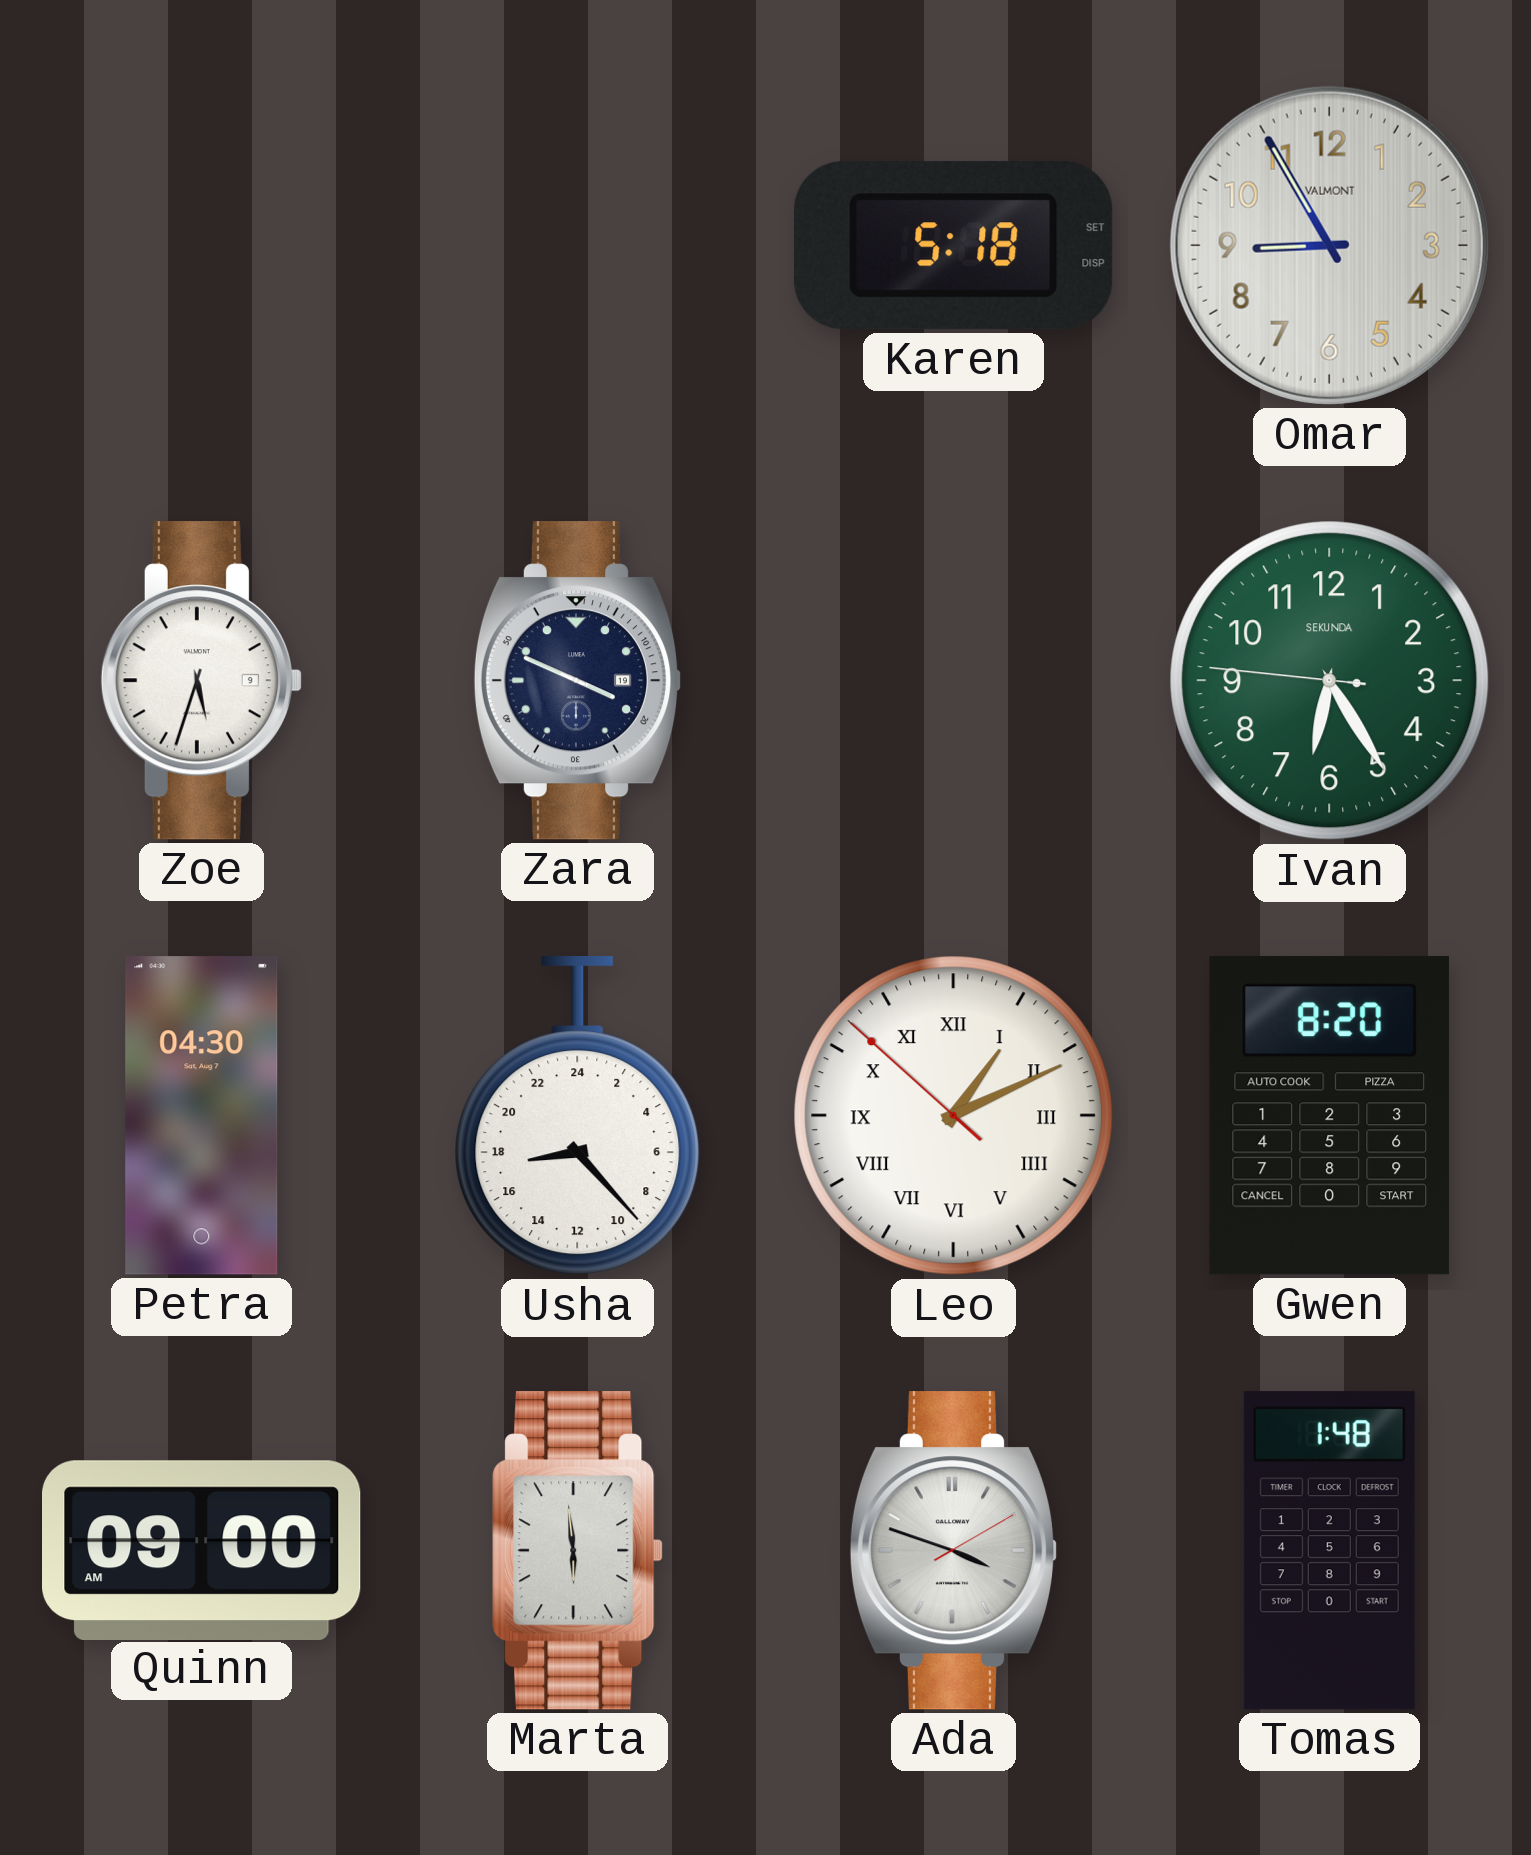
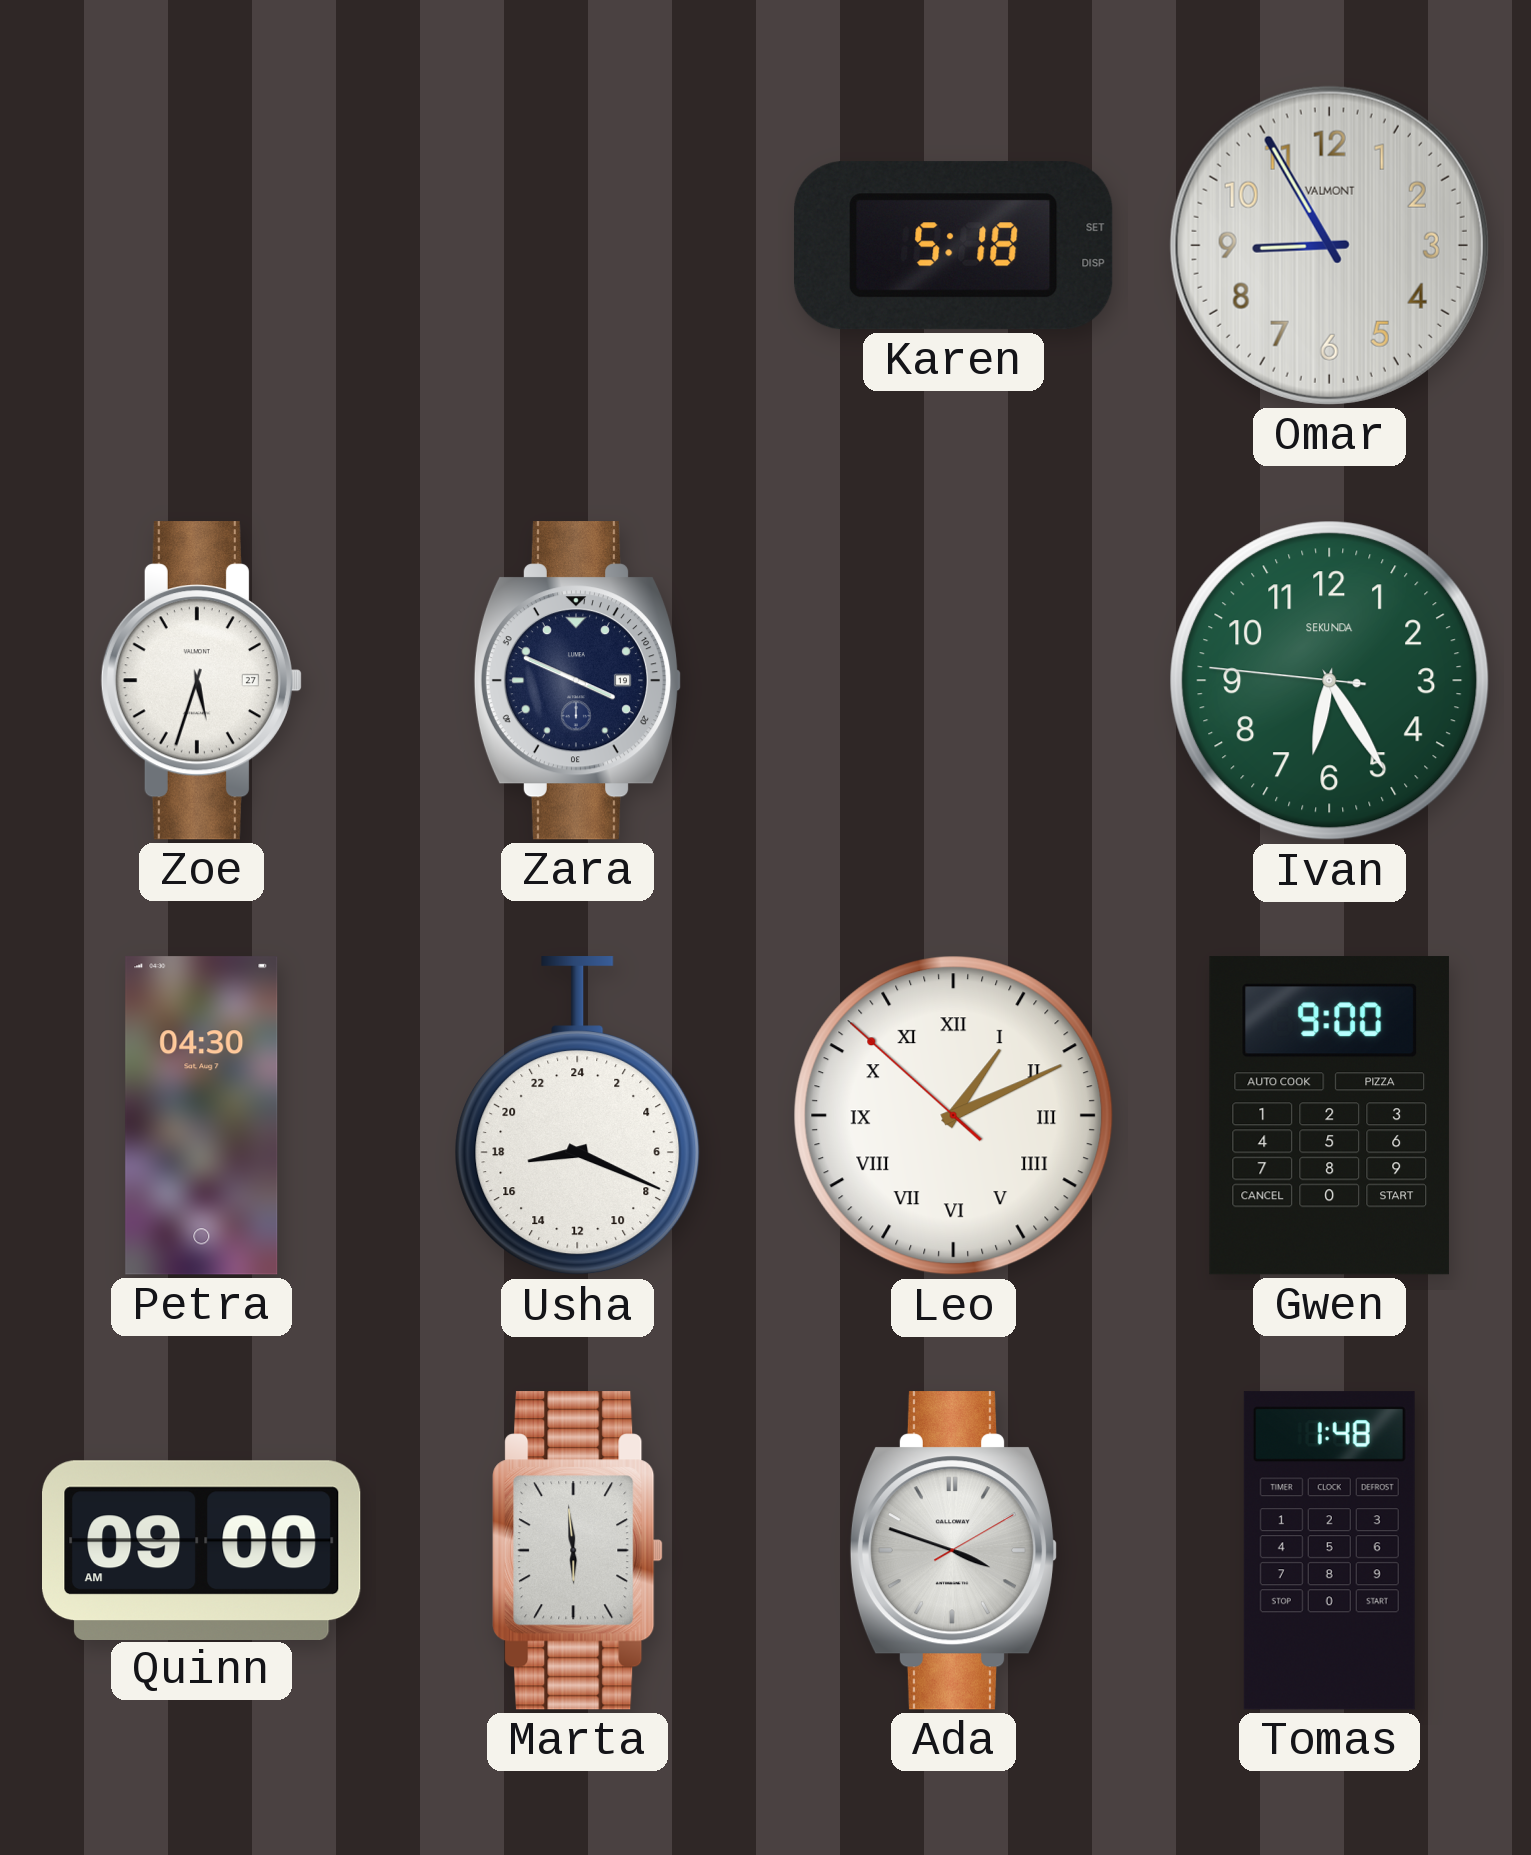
Zoe date: 9 -> 27 (201, 681)
Usha: 17:23 -> 17:19 (578, 1116)
Gwen: 8:20 -> 9:00 (1329, 1116)
